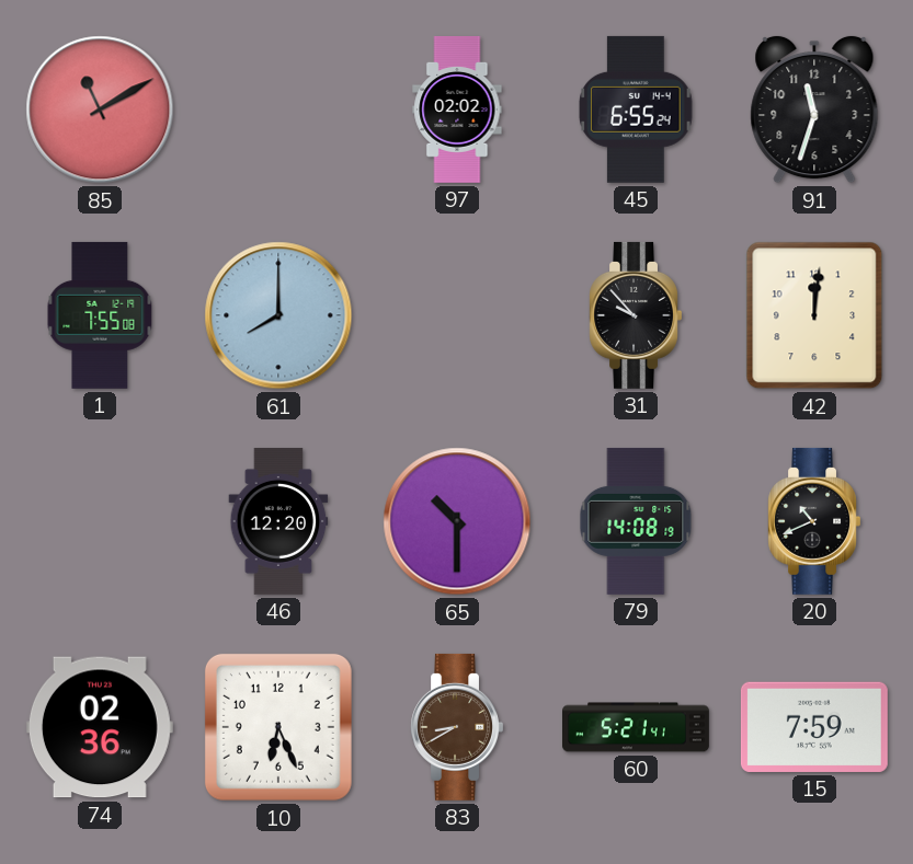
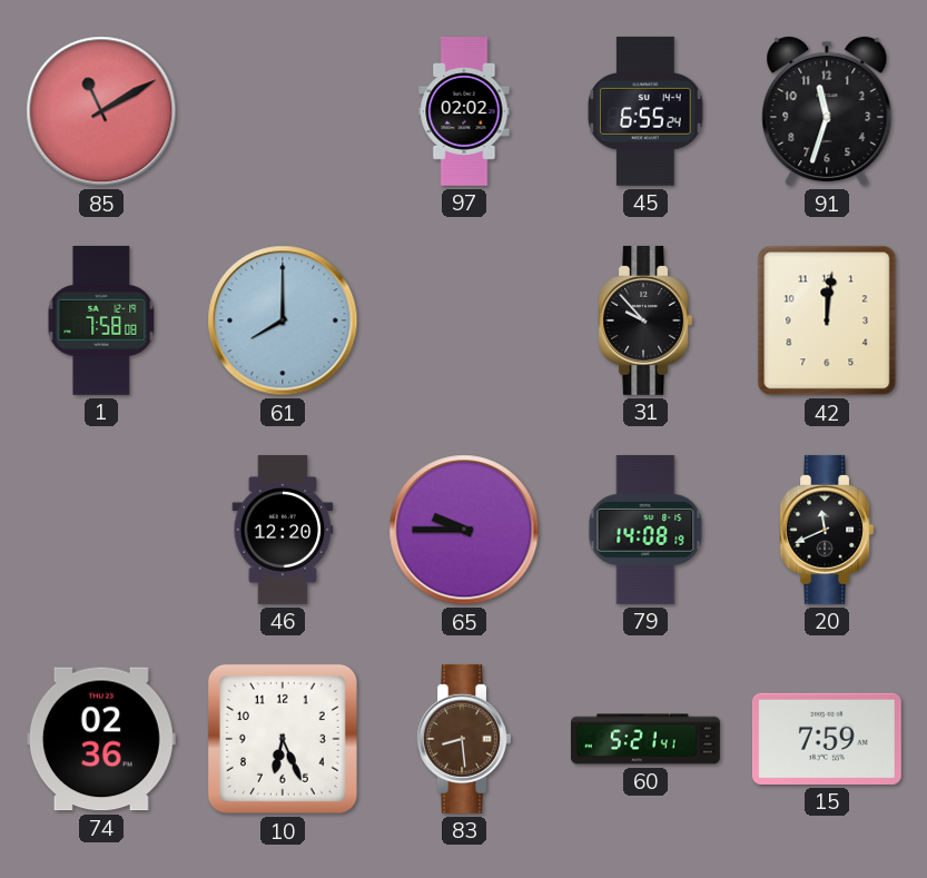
1: 7:55 -> 7:58 (101, 320)
65: 10:30 -> 9:45 (464, 530)
20: 10:41 -> 11:41 (826, 530)
83: 8:40 -> 8:29 (463, 739)
